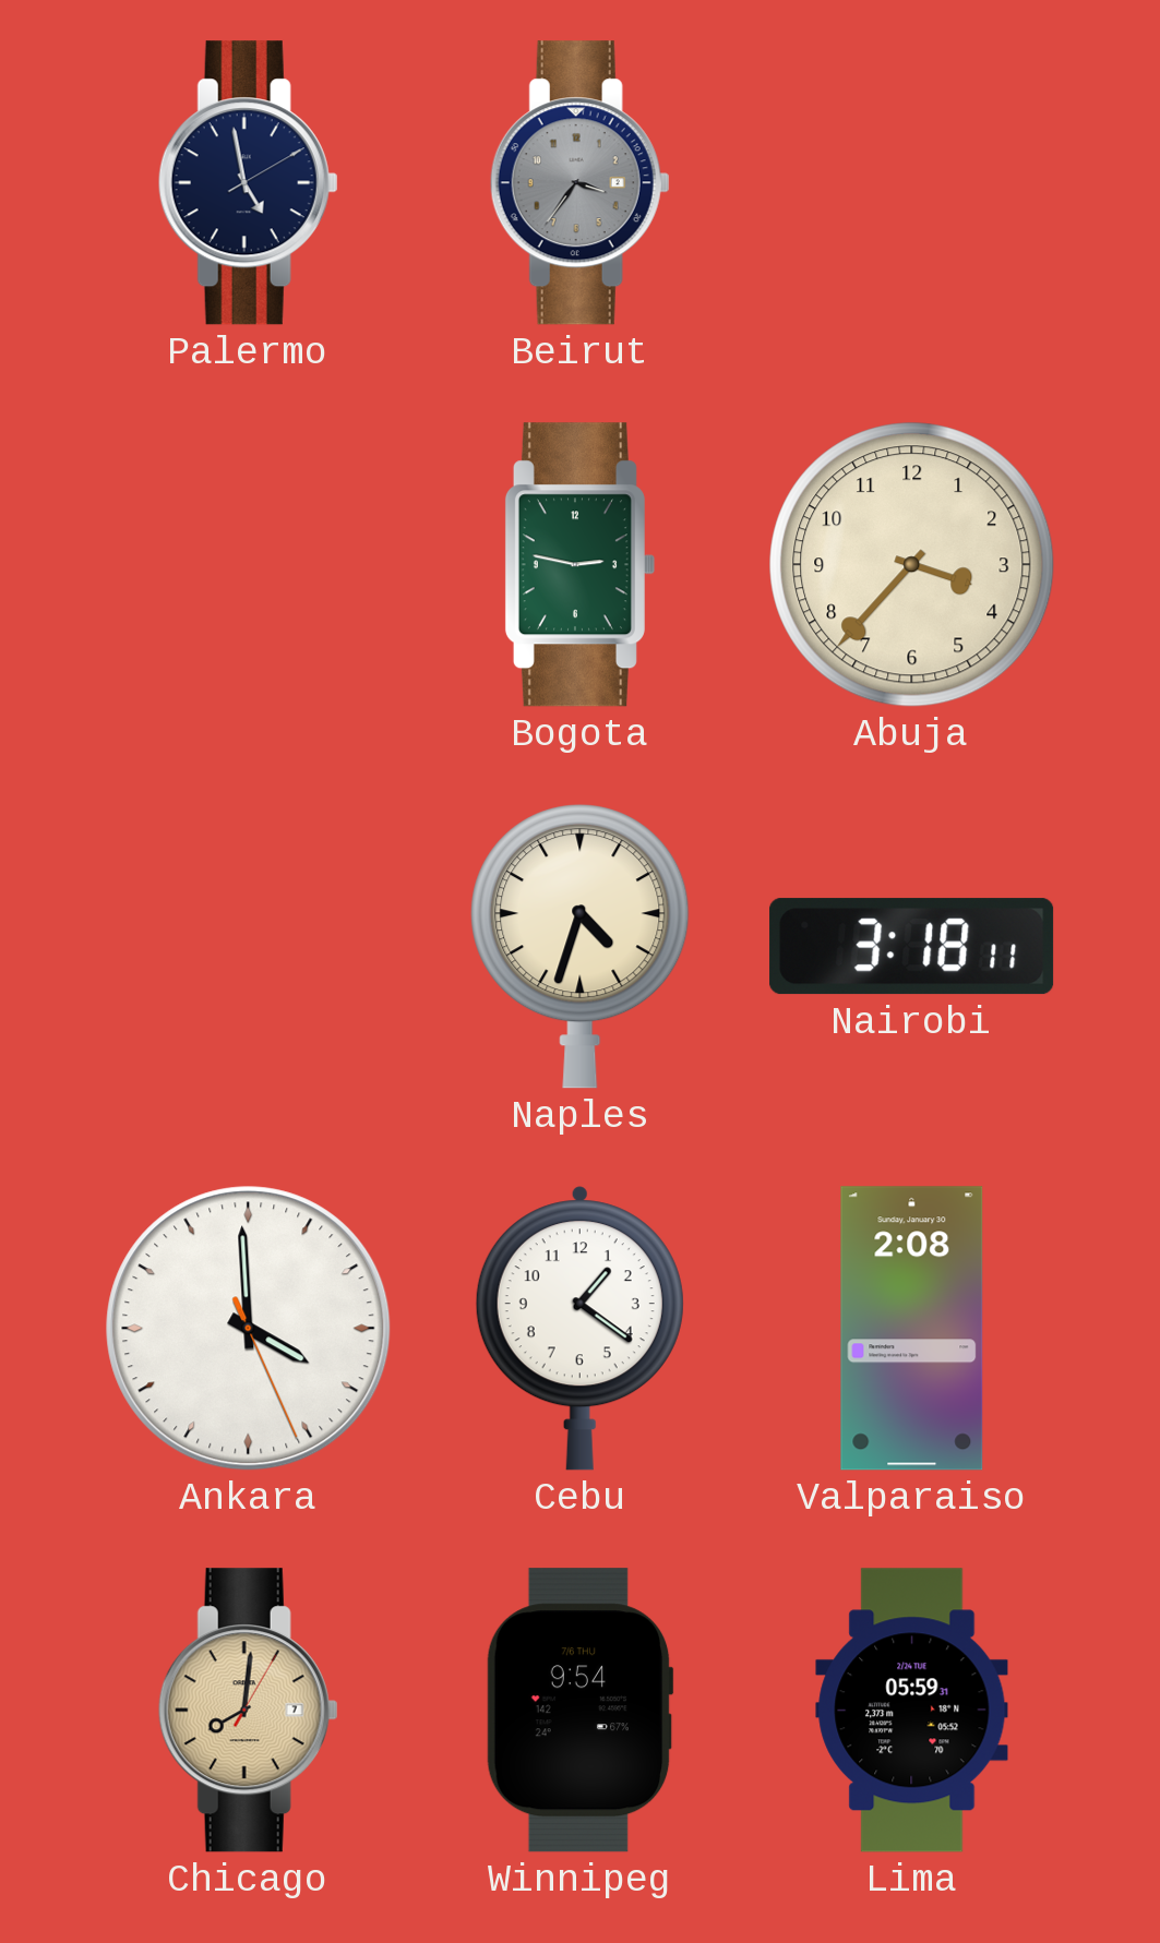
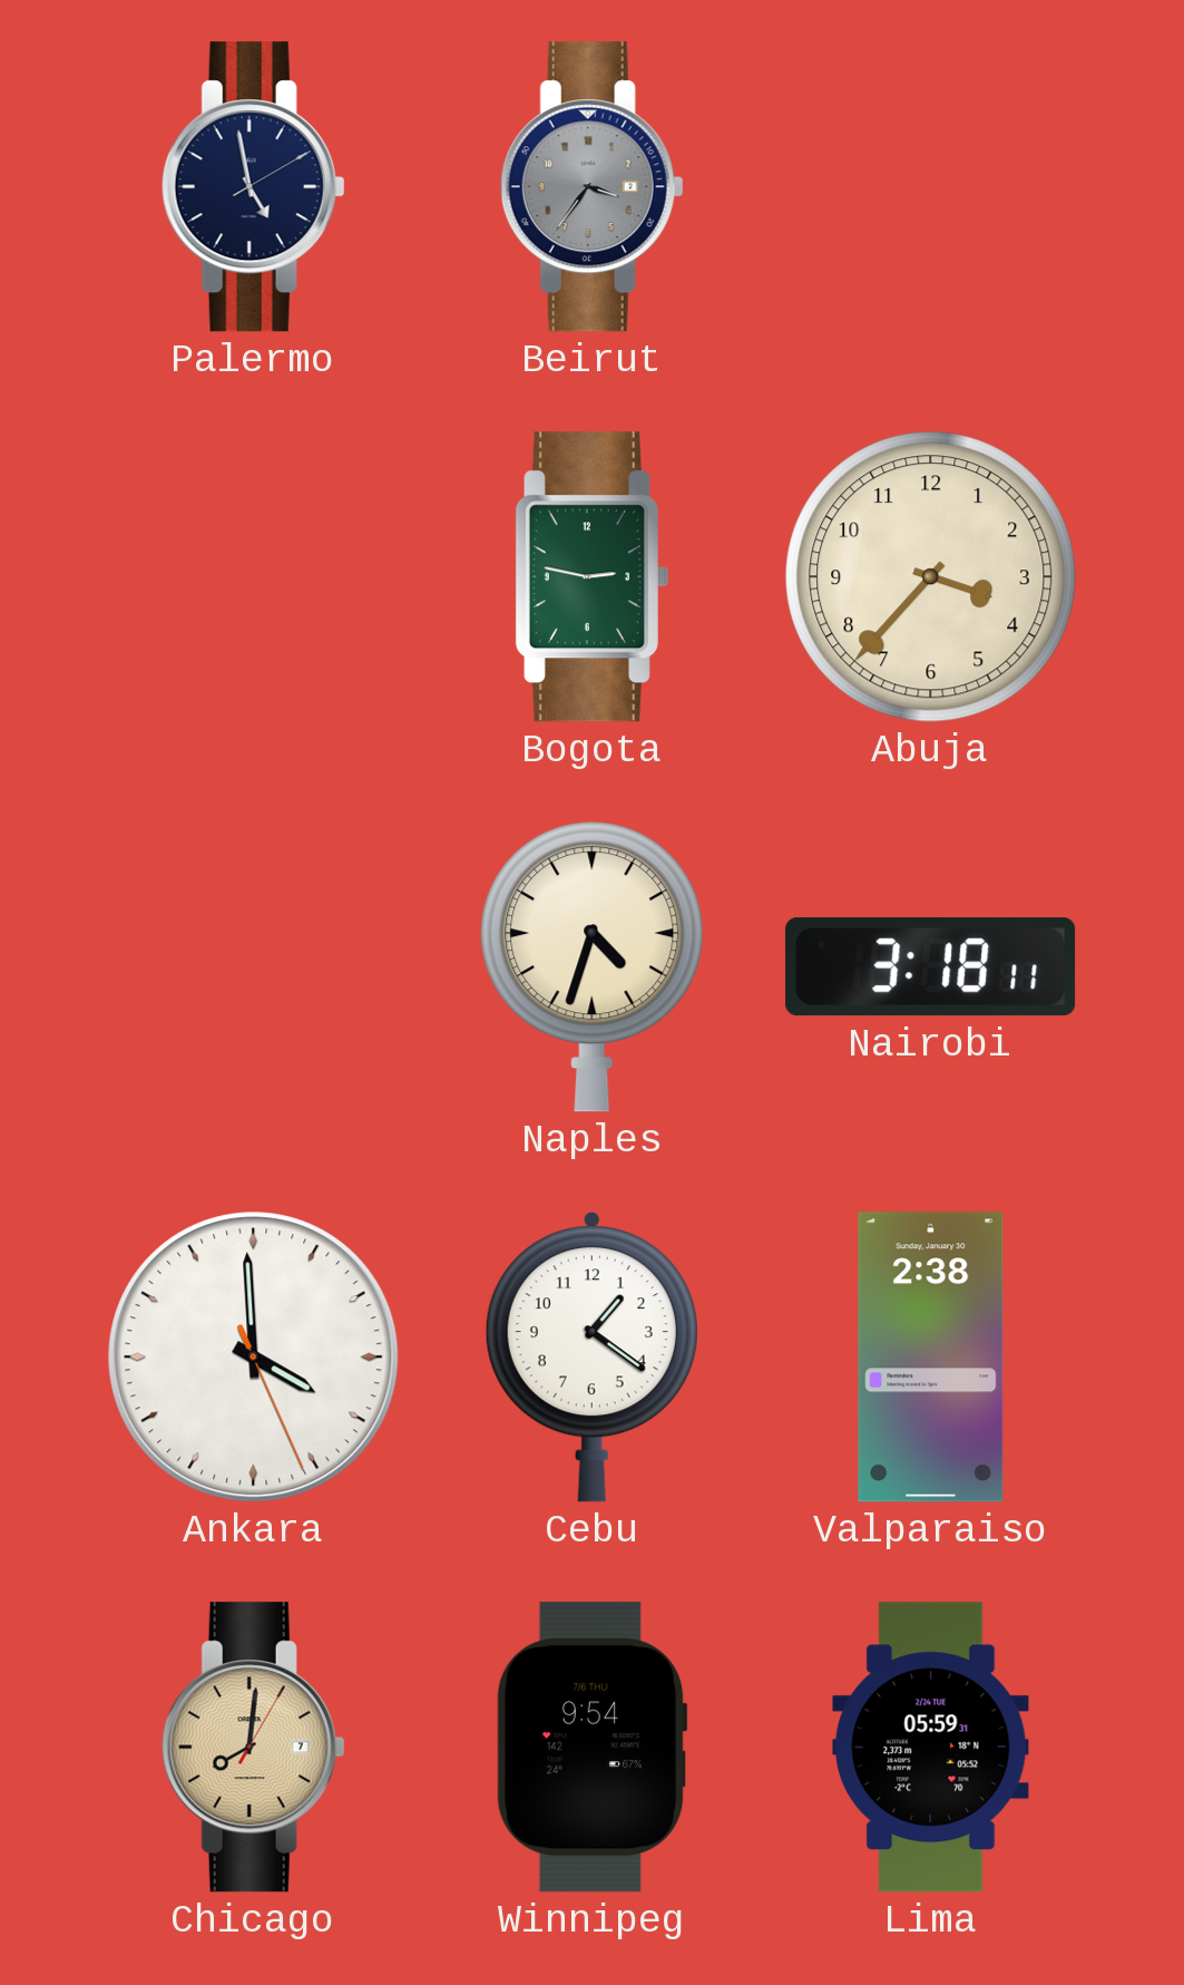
Valparaiso: 2:08 -> 2:38 (931, 1358)
